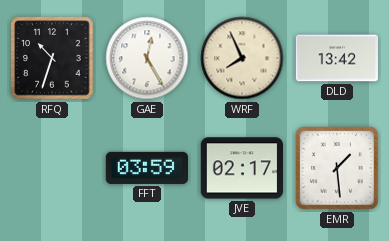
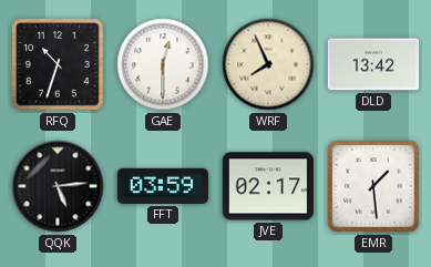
GAE: 12:25 -> 12:30 (163, 64)
QQK: none -> 5:14 (58, 186)
